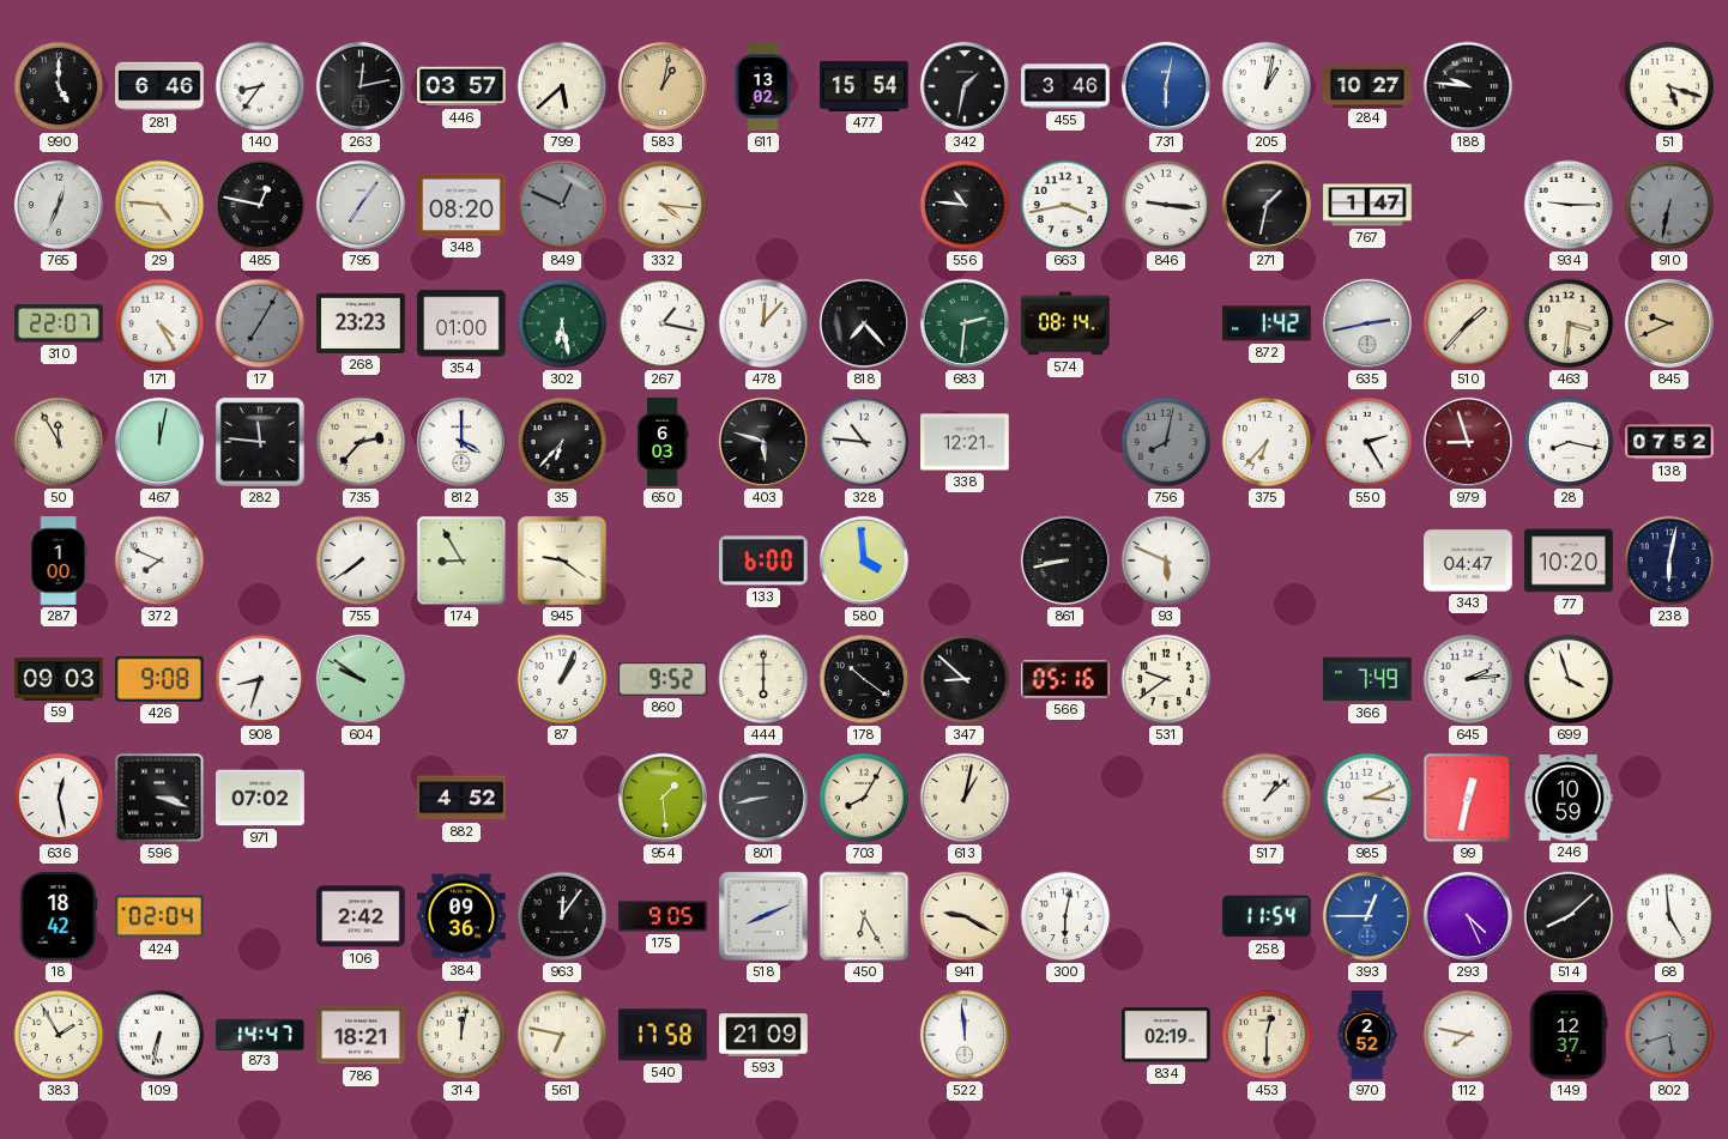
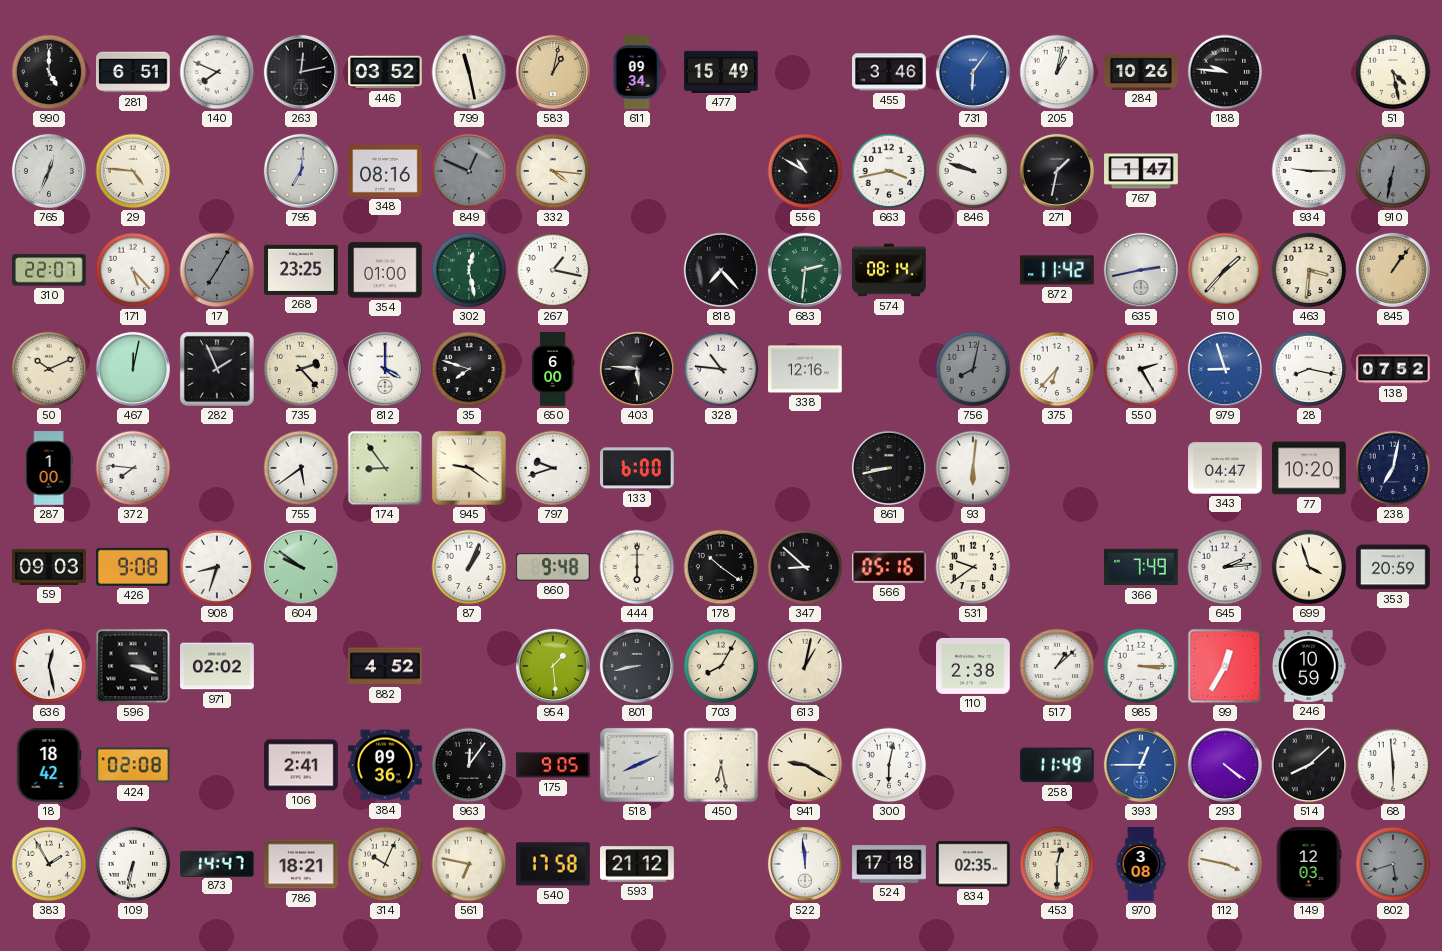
281: 6:46 -> 6:51 (133, 72)
140: 8:36 -> 7:49 (217, 72)
446: 03:57 -> 03:52 (385, 72)
799: 5:38 -> 11:28 (469, 72)
611: 13:02 -> 09:34 (637, 72)
477: 15:54 -> 15:49 (721, 72)
342: 1:32 -> none (965, 86)
731: 6:02 -> 6:06 (973, 72)
284: 10:27 -> 10:26 (1141, 71)
51: 5:18 -> 4:28 (1393, 72)
485: 12:47 -> none (260, 205)
795: 7:06 -> 7:01 (301, 171)
348: 08:20 -> 08:16 (385, 171)
556: 10:46 -> 10:50 (805, 171)
846: 9:16 -> 9:48 (973, 171)
171: 4:25 -> 5:23 (133, 270)
268: 23:23 -> 23:25 (301, 270)
302: 6:28 -> 12:28 (469, 270)
478: 12:07 -> none (763, 323)
872: 1:42 -> 11:42 (1058, 270)
845: 9:41 -> 1:06 (1393, 270)
50: 11:55 -> 10:11 (49, 369)
282: 11:46 -> 1:56 (217, 369)
735: 2:37 -> 2:23 (301, 369)
35: 6:37 -> 7:48 (469, 369)
650: 6:03 -> 6:00 (553, 369)
403: 5:48 -> 5:46 (637, 369)
338: 12:21 -> 12:16 (805, 369)
979 dial: burgundy -> blue (1225, 369)
372: 7:49 -> 7:46 (133, 468)
755: 7:39 -> 5:39 (301, 468)
174: 8:55 -> 8:54 (385, 468)
797: none -> 9:42 (553, 468)
580: 3:59 -> none (864, 561)
93: 5:49 -> 6:01 (973, 468)
238: 6:02 -> 7:02 (1393, 468)
860: 9:52 -> 9:48 (554, 567)
353: none -> 20:59 (1393, 567)
971: 07:02 -> 02:02 (217, 666)
110: none -> 2:38 (973, 666)
985: 3:11 -> 3:15 (1141, 666)
99: 12:32 -> 12:35 (1225, 666)
424: 02:04 -> 02:08 (134, 765)
106: 2:42 -> 2:41 (301, 765)
450: 6:25 -> 6:28 (721, 765)
258: 11:54 -> 11:49 (1058, 765)
293: 4:26 -> 4:21 (1225, 765)
68: 4:59 -> 5:59 (1393, 765)
314: 12:02 -> 10:04 (385, 864)
593: 21:09 -> 21:12 (637, 864)
524: none -> 17:18 (889, 864)
834: 02:19 -> 02:35 (973, 864)
970: 2:52 -> 3:08 (1141, 864)
112: 7:47 -> 3:47 (1225, 864)
149: 12:37 -> 12:03 (1309, 864)
